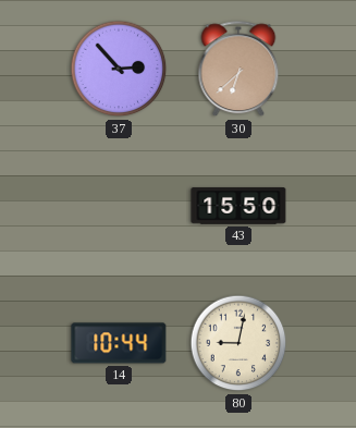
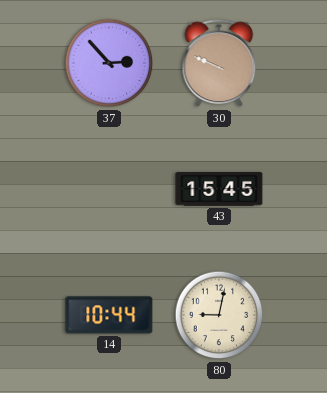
30: 6:38 -> 9:49 (219, 64)
43: 15:50 -> 15:45 (219, 189)
